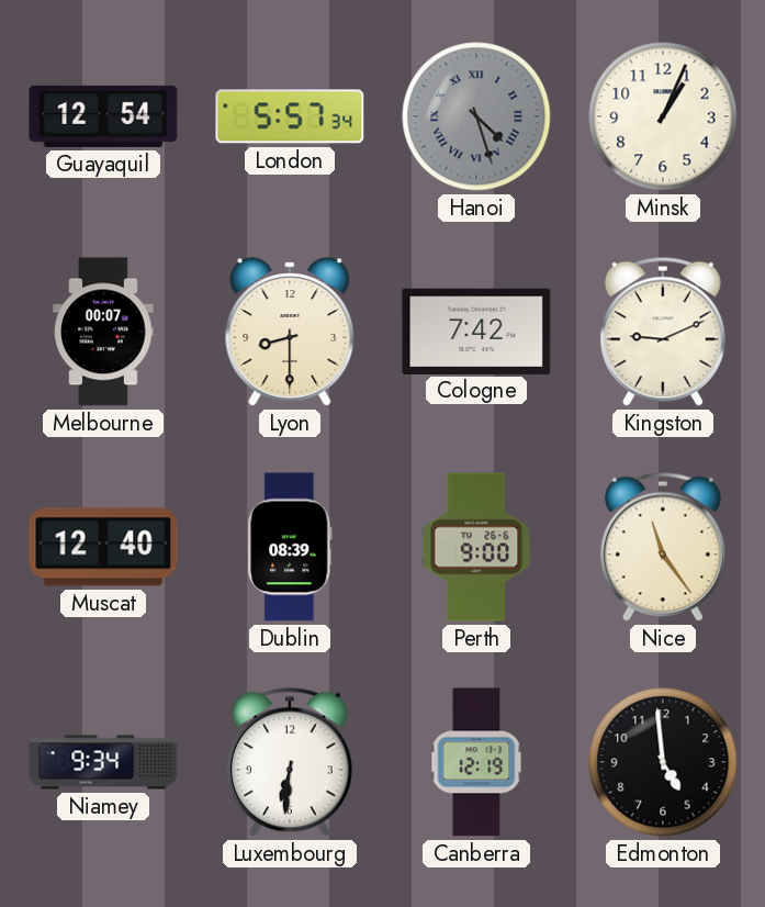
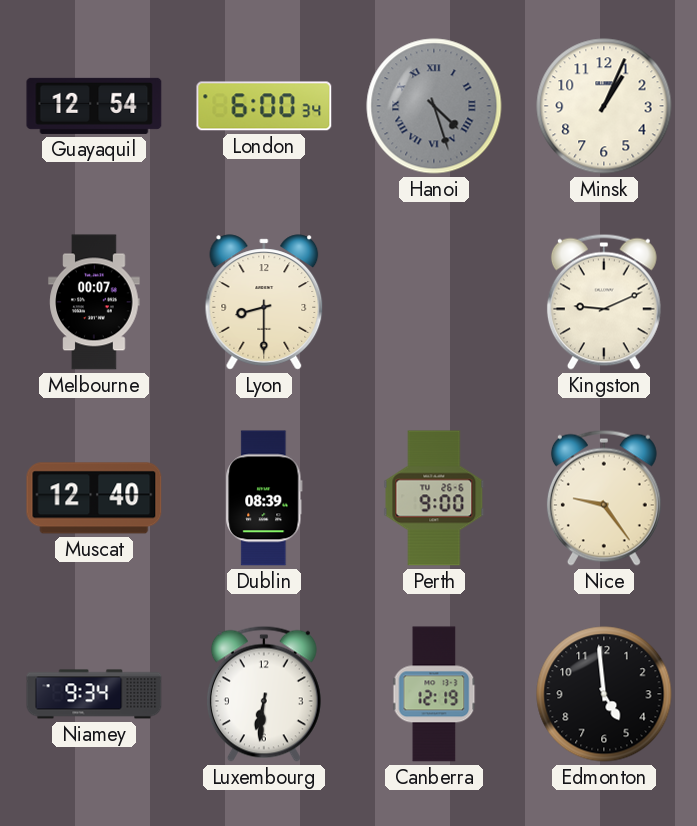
London: 5:57 -> 6:00 (264, 106)
Cologne: 7:42 -> none (476, 331)
Nice: 11:24 -> 9:24 (604, 498)
